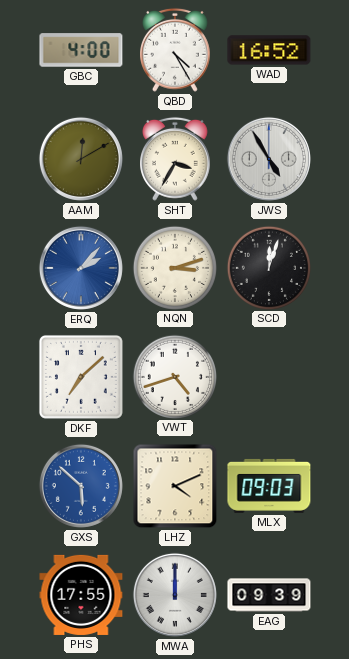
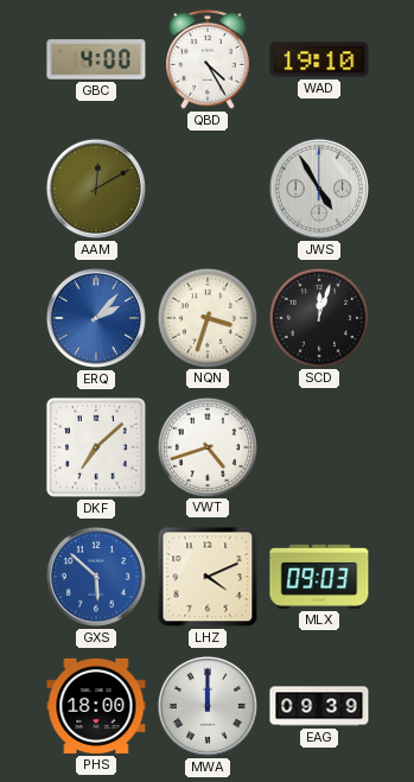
WAD: 16:52 -> 19:10 (319, 59)
SHT: 3:35 -> none (176, 159)
NQN: 3:12 -> 3:33 (206, 317)
PHS: 17:55 -> 18:00 (96, 706)
